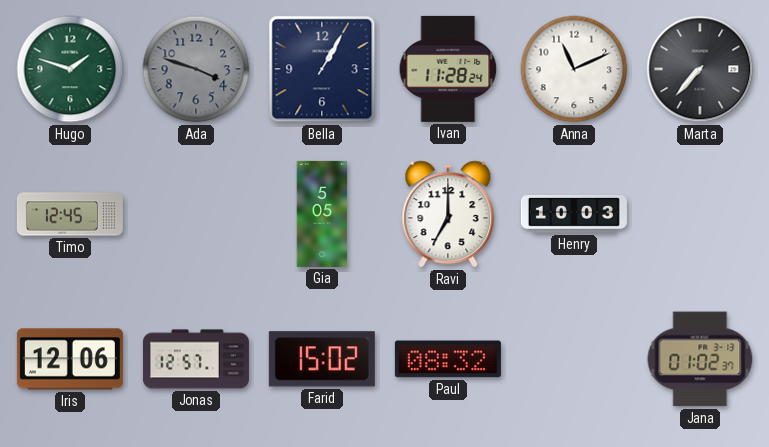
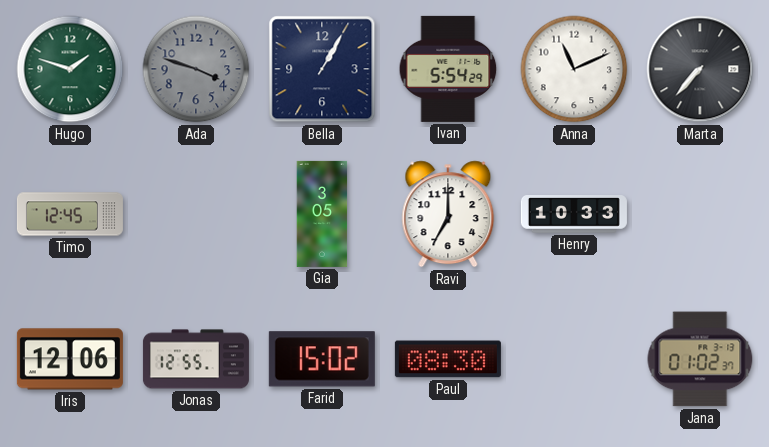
Ivan: 11:28 -> 5:54 (448, 69)
Gia: 5:05 -> 3:05 (322, 214)
Henry: 10:03 -> 10:33 (574, 214)
Jonas: 12:57 -> 12:55 (196, 359)
Paul: 08:32 -> 08:30 (448, 359)
